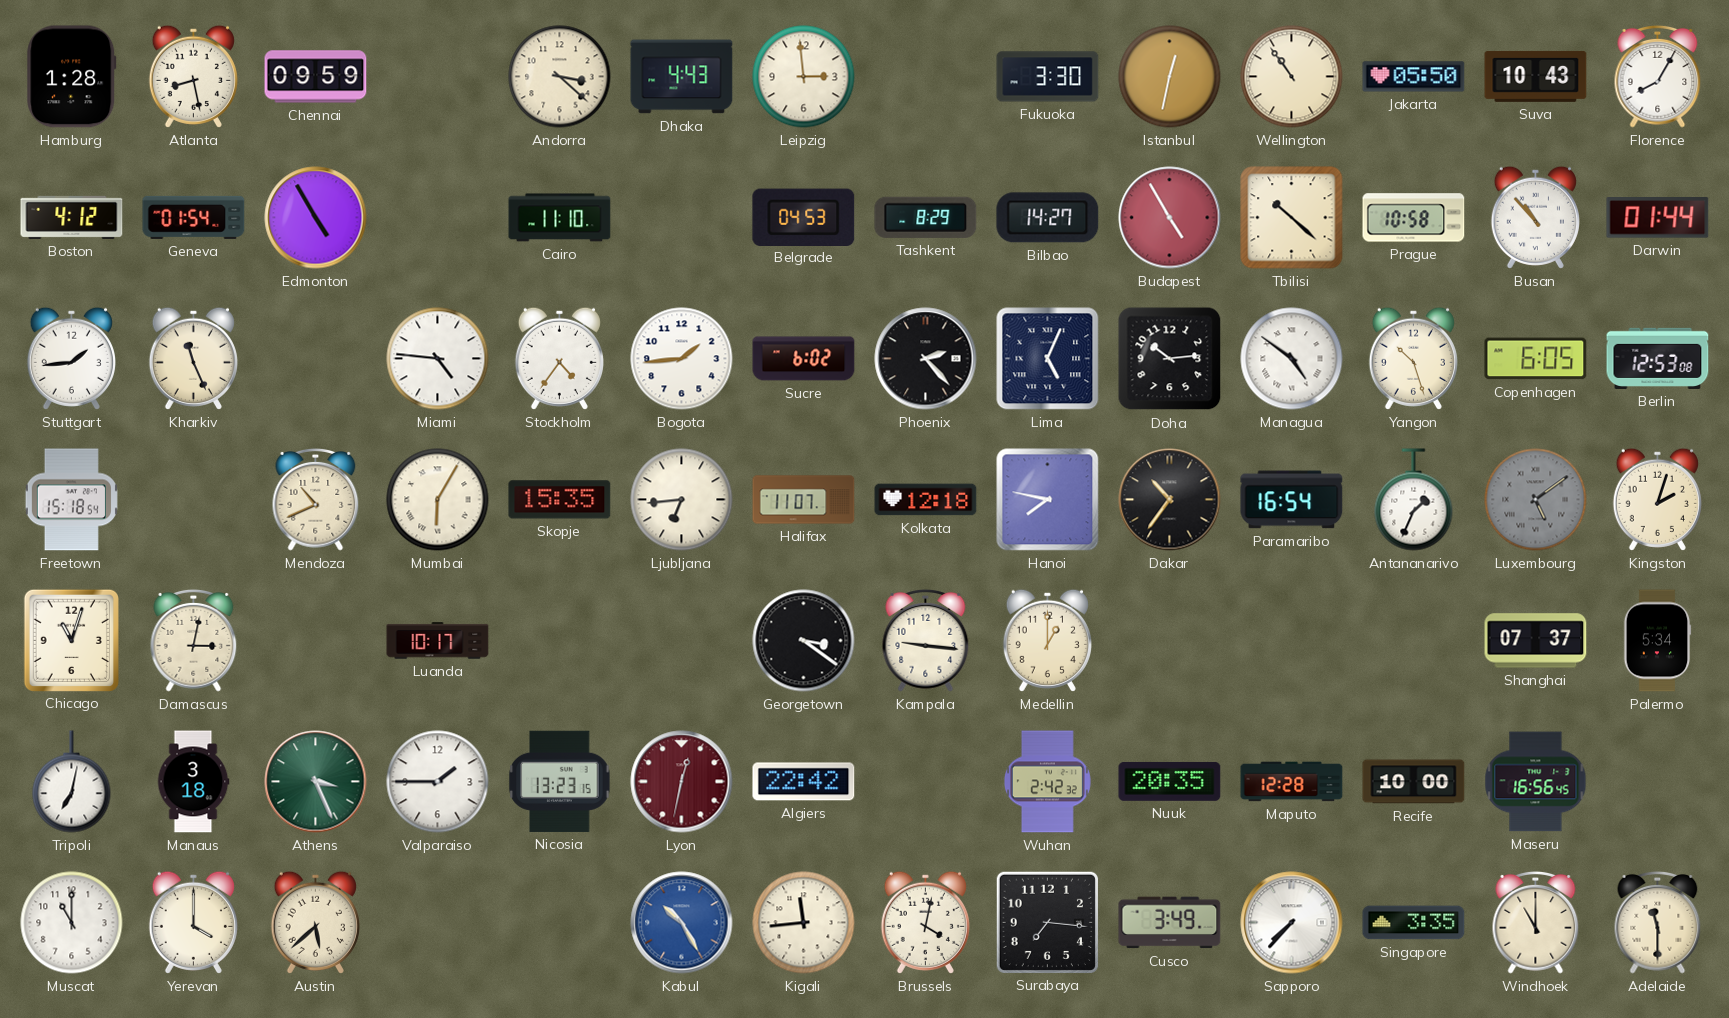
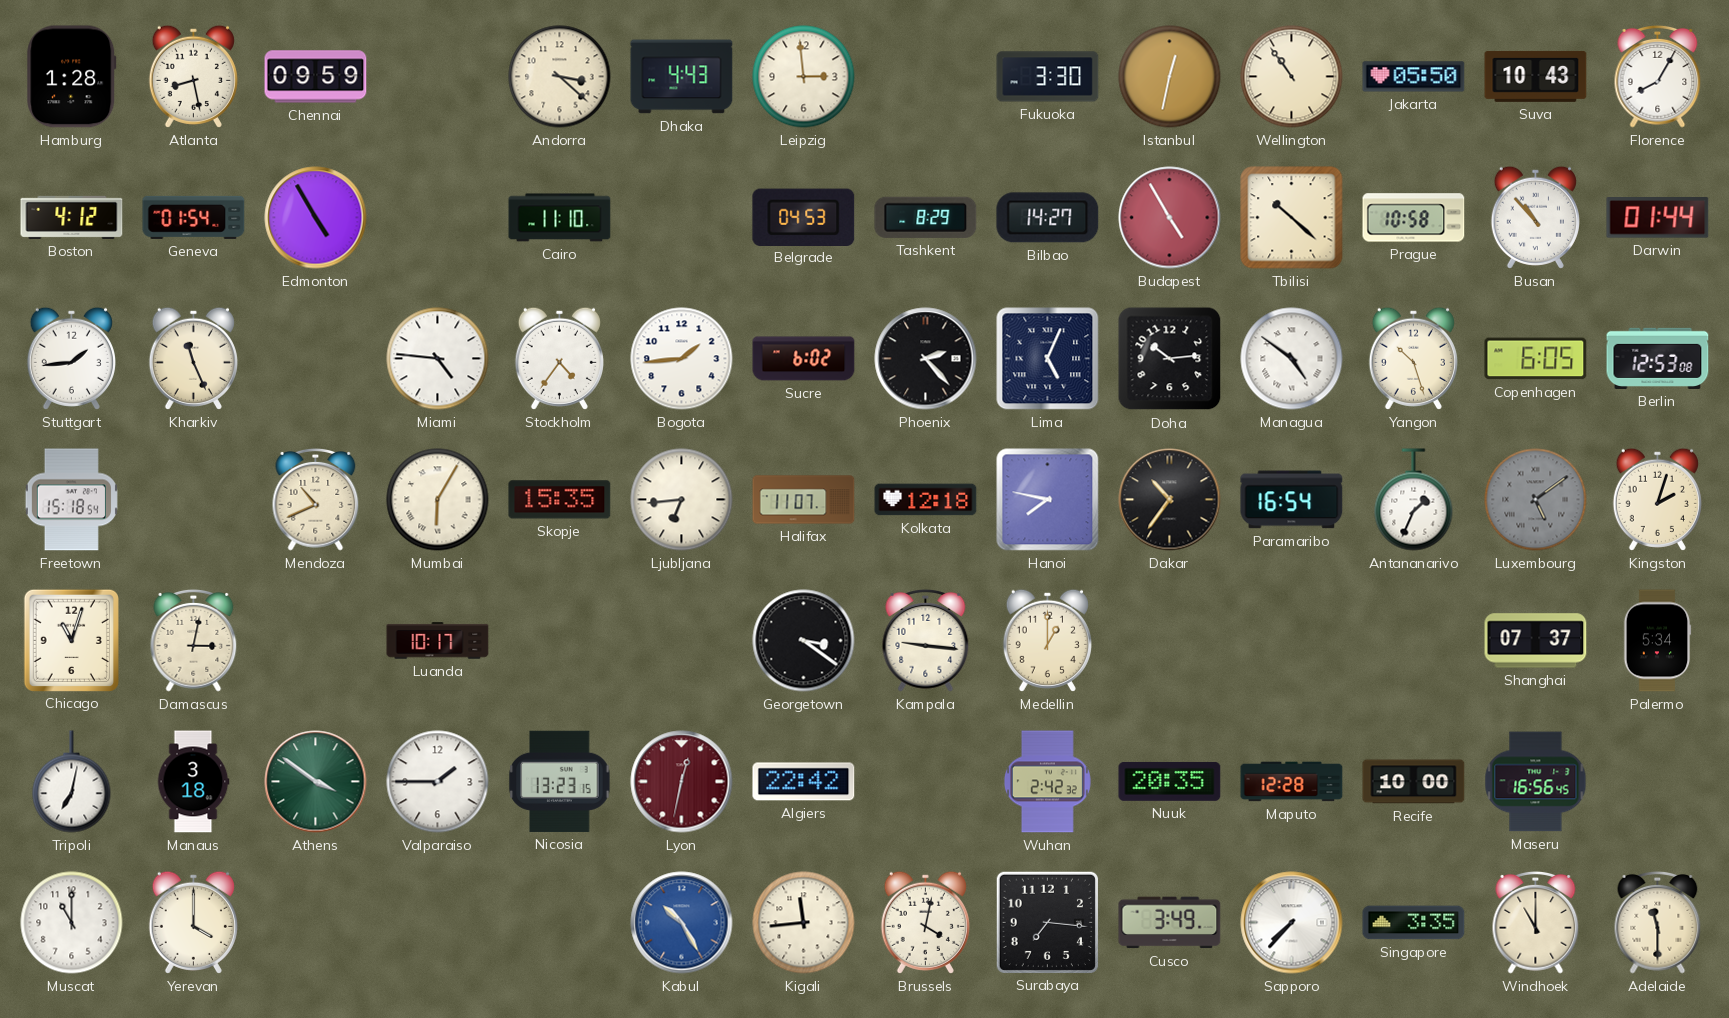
Athens: 3:26 -> 3:51 (316, 782)
Austin: 5:38 -> none (315, 922)
